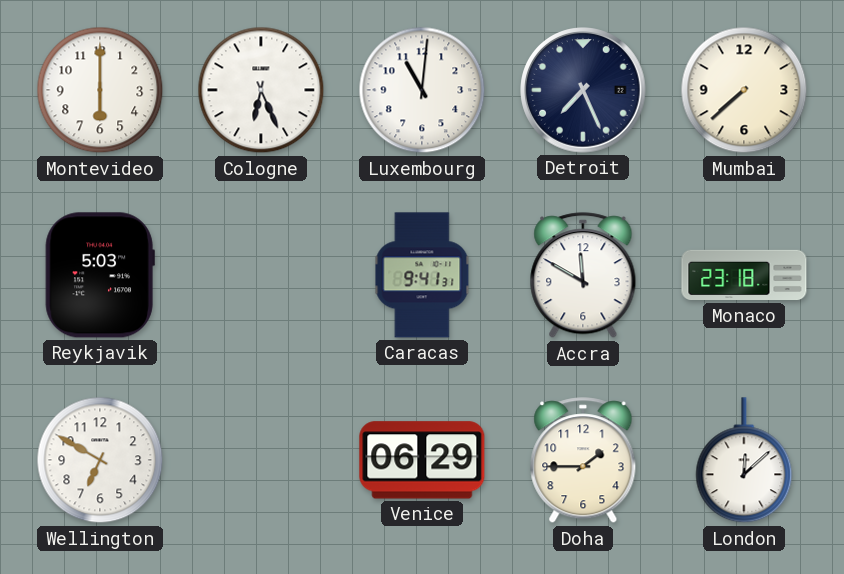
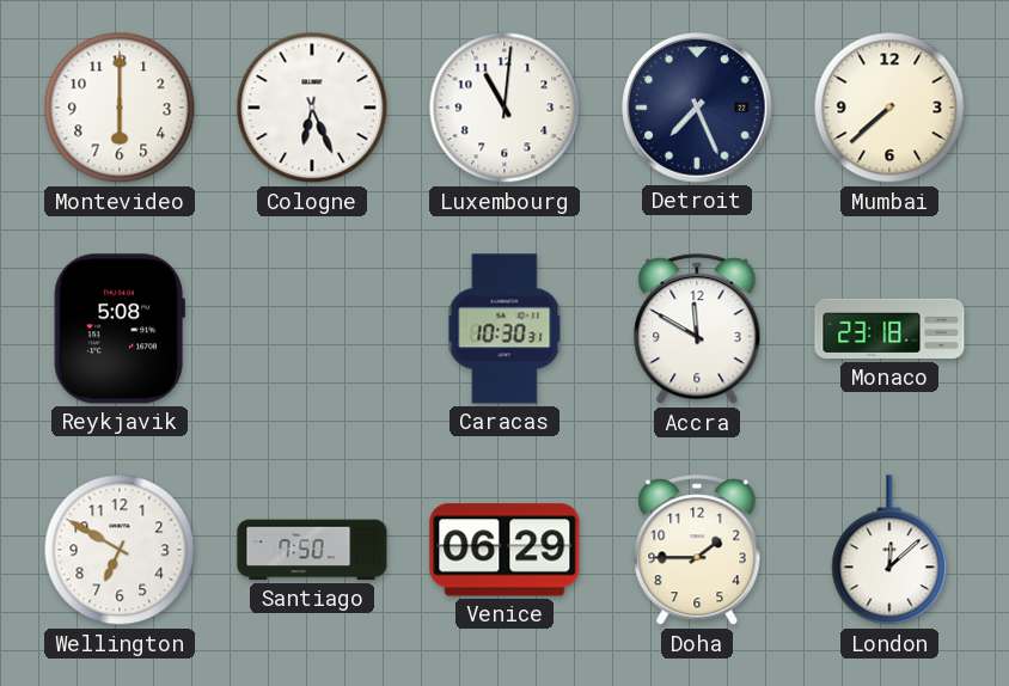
Reykjavik: 5:03 -> 5:08 (120, 329)
Caracas: 9:41 -> 10:30 (504, 329)
Santiago: none -> 7:50 (312, 550)
